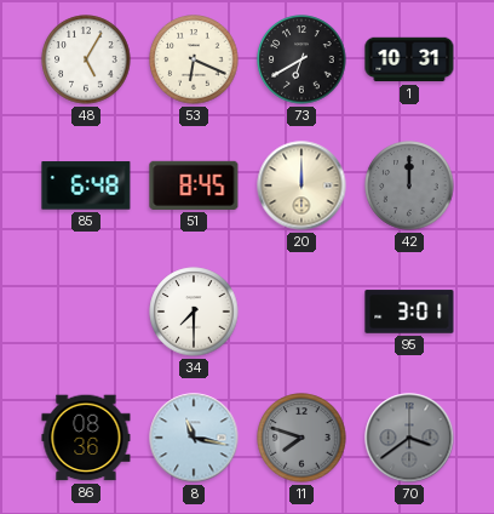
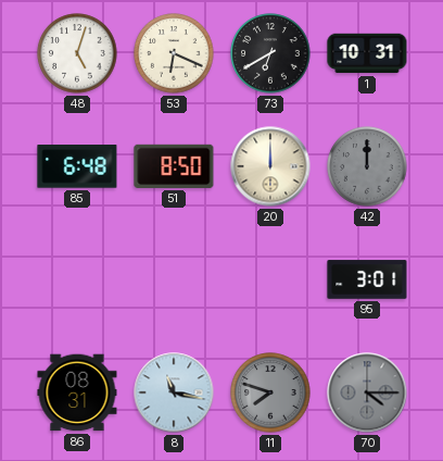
48: 5:05 -> 5:03 (77, 53)
51: 8:45 -> 8:50 (174, 166)
34: 7:30 -> none (194, 312)
86: 08:36 -> 08:31 (77, 393)
70: 3:39 -> 4:15 (367, 393)
